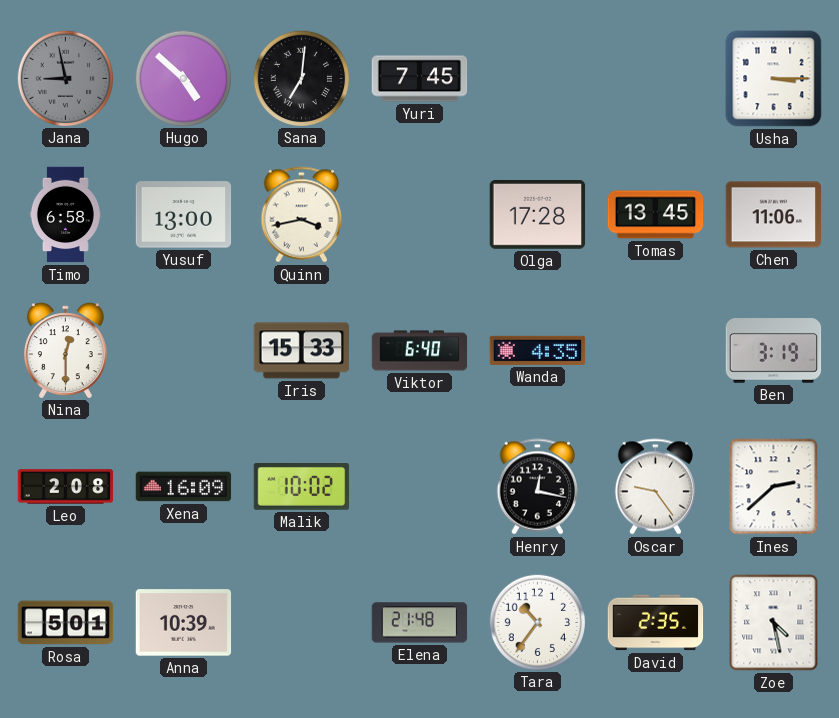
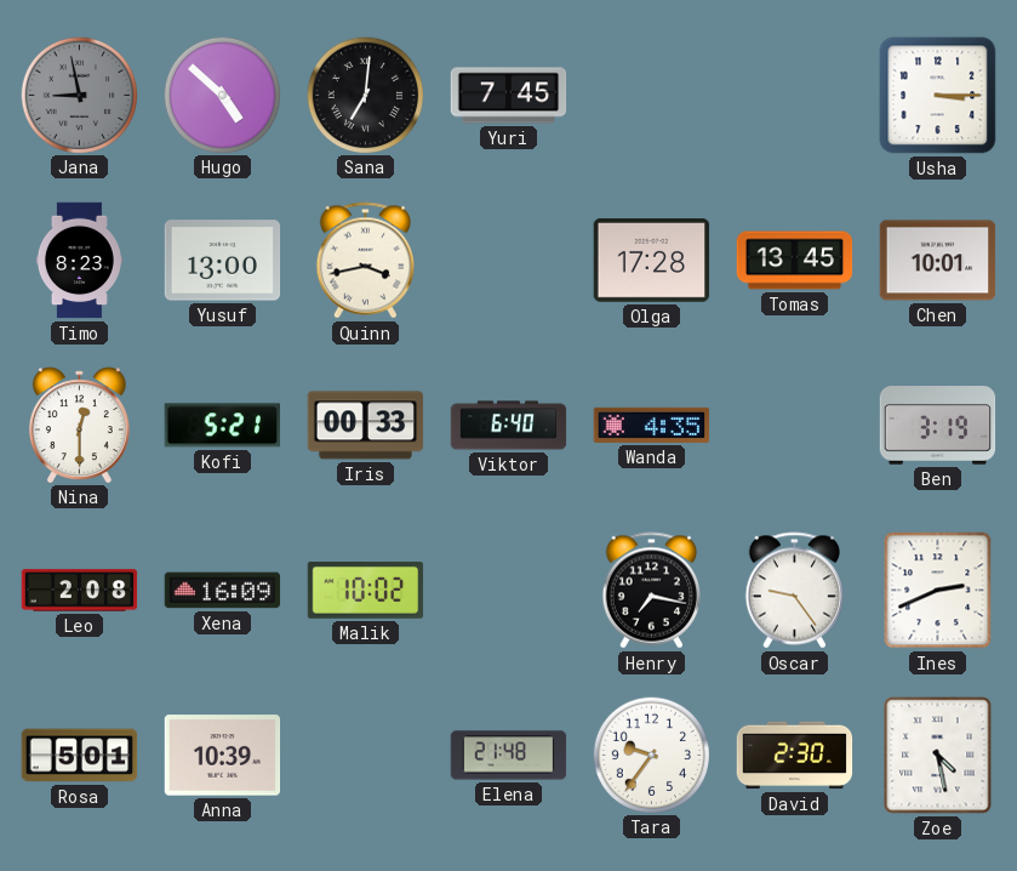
Timo: 6:58 -> 8:23 (79, 261)
Chen: 11:06 -> 10:01 (938, 261)
Kofi: none -> 5:21 (222, 426)
Iris: 15:33 -> 00:33 (366, 426)
Henry: 12:17 -> 7:17 (651, 591)
Ines: 2:38 -> 2:41 (938, 591)
Tara: 10:36 -> 9:36 (651, 755)
David: 2:35 -> 2:30 (795, 756)
